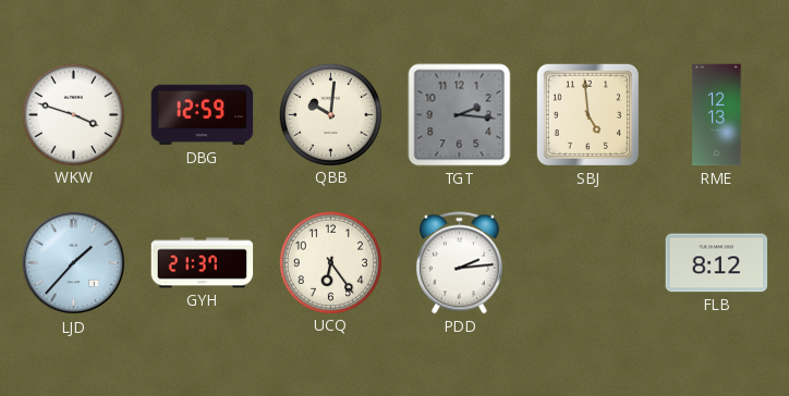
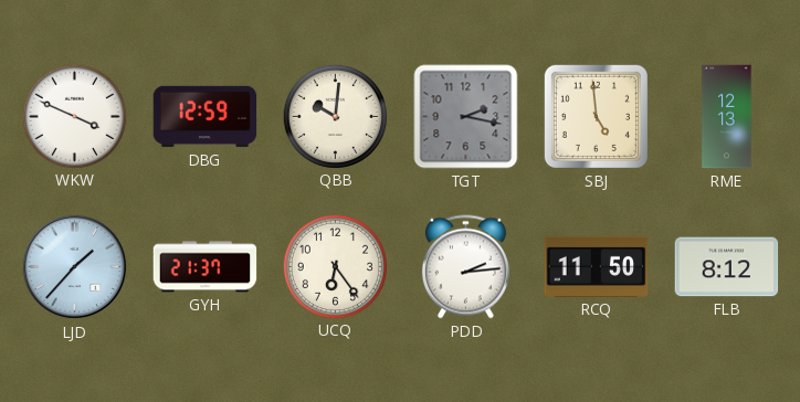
WKW: 3:48 -> 3:49 (74, 116)
TGT: 2:16 -> 2:17 (466, 117)
RCQ: none -> 11:50 (597, 266)
